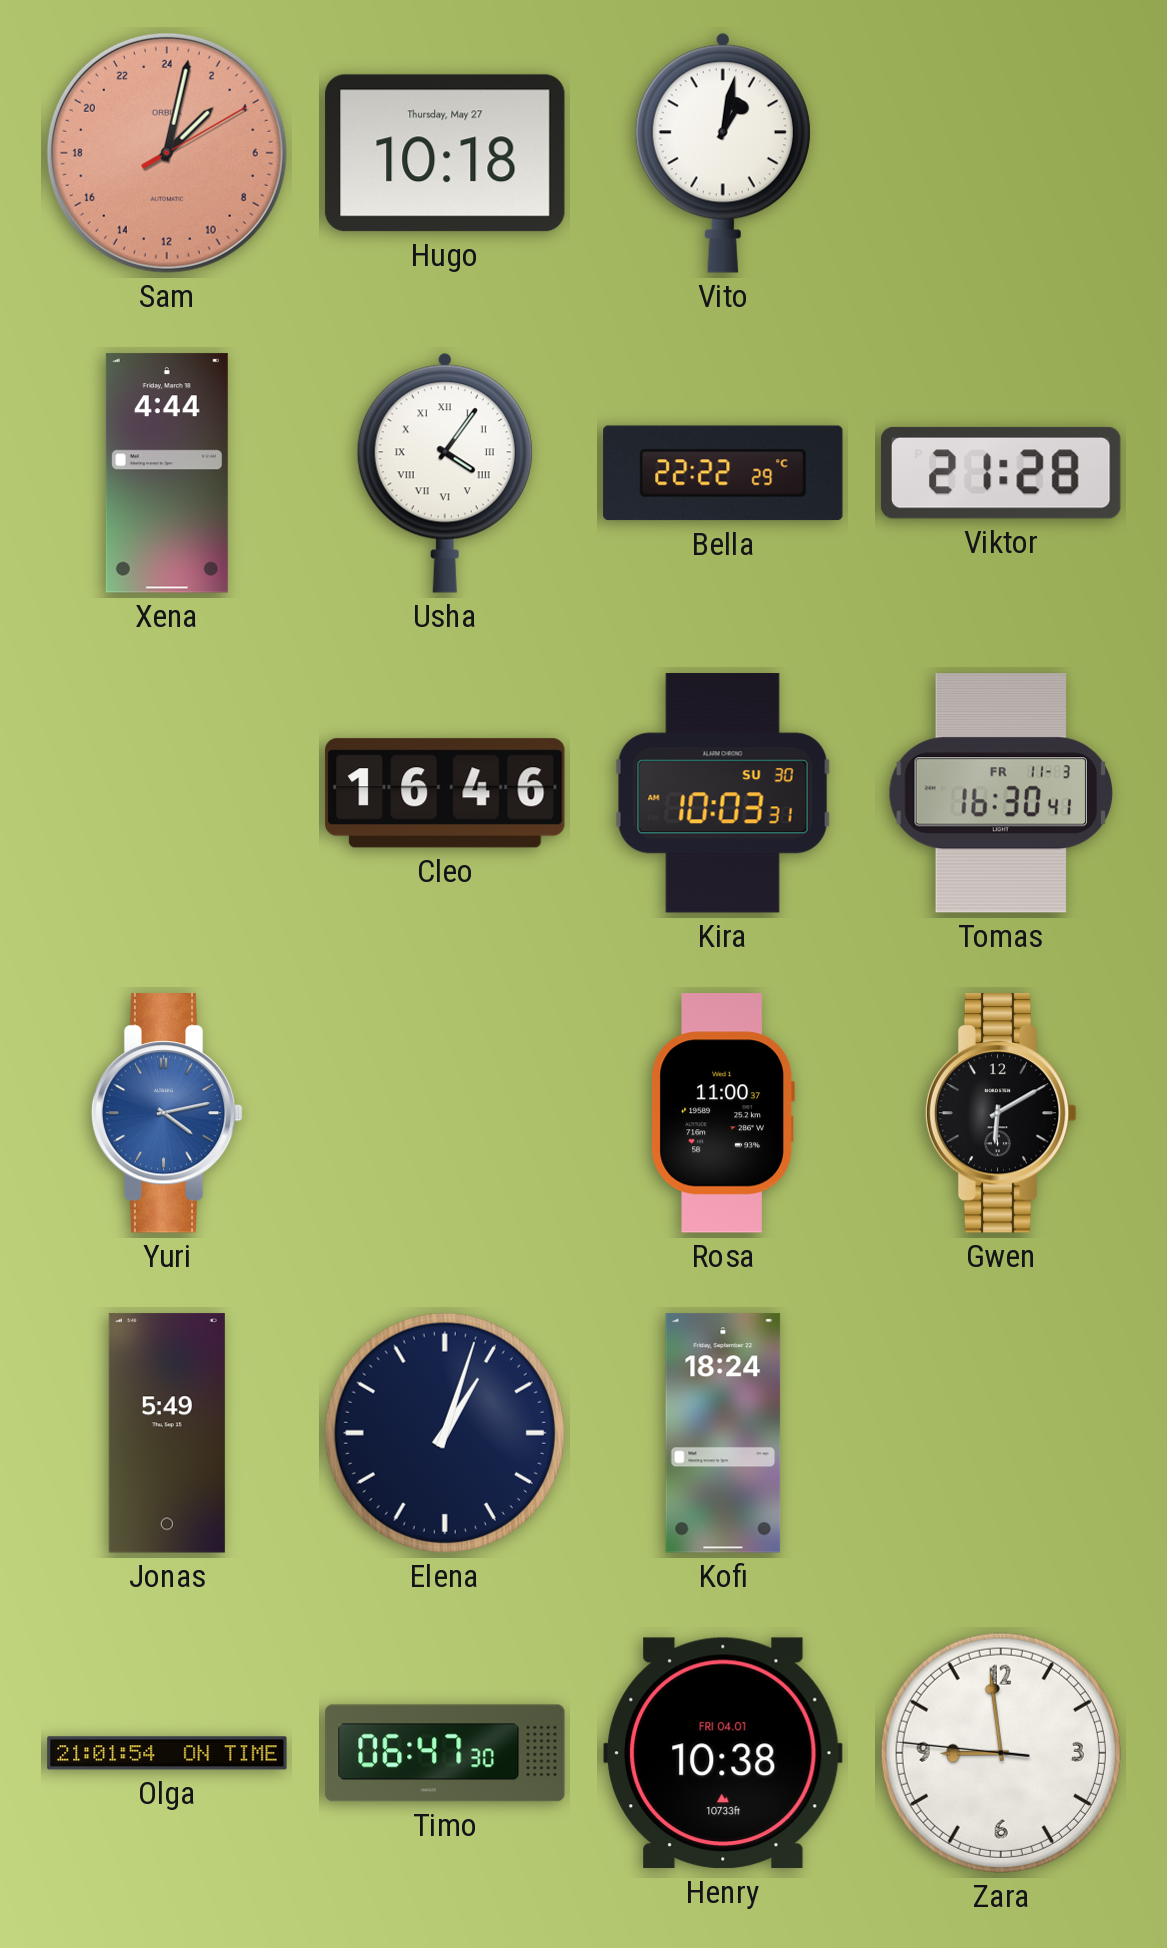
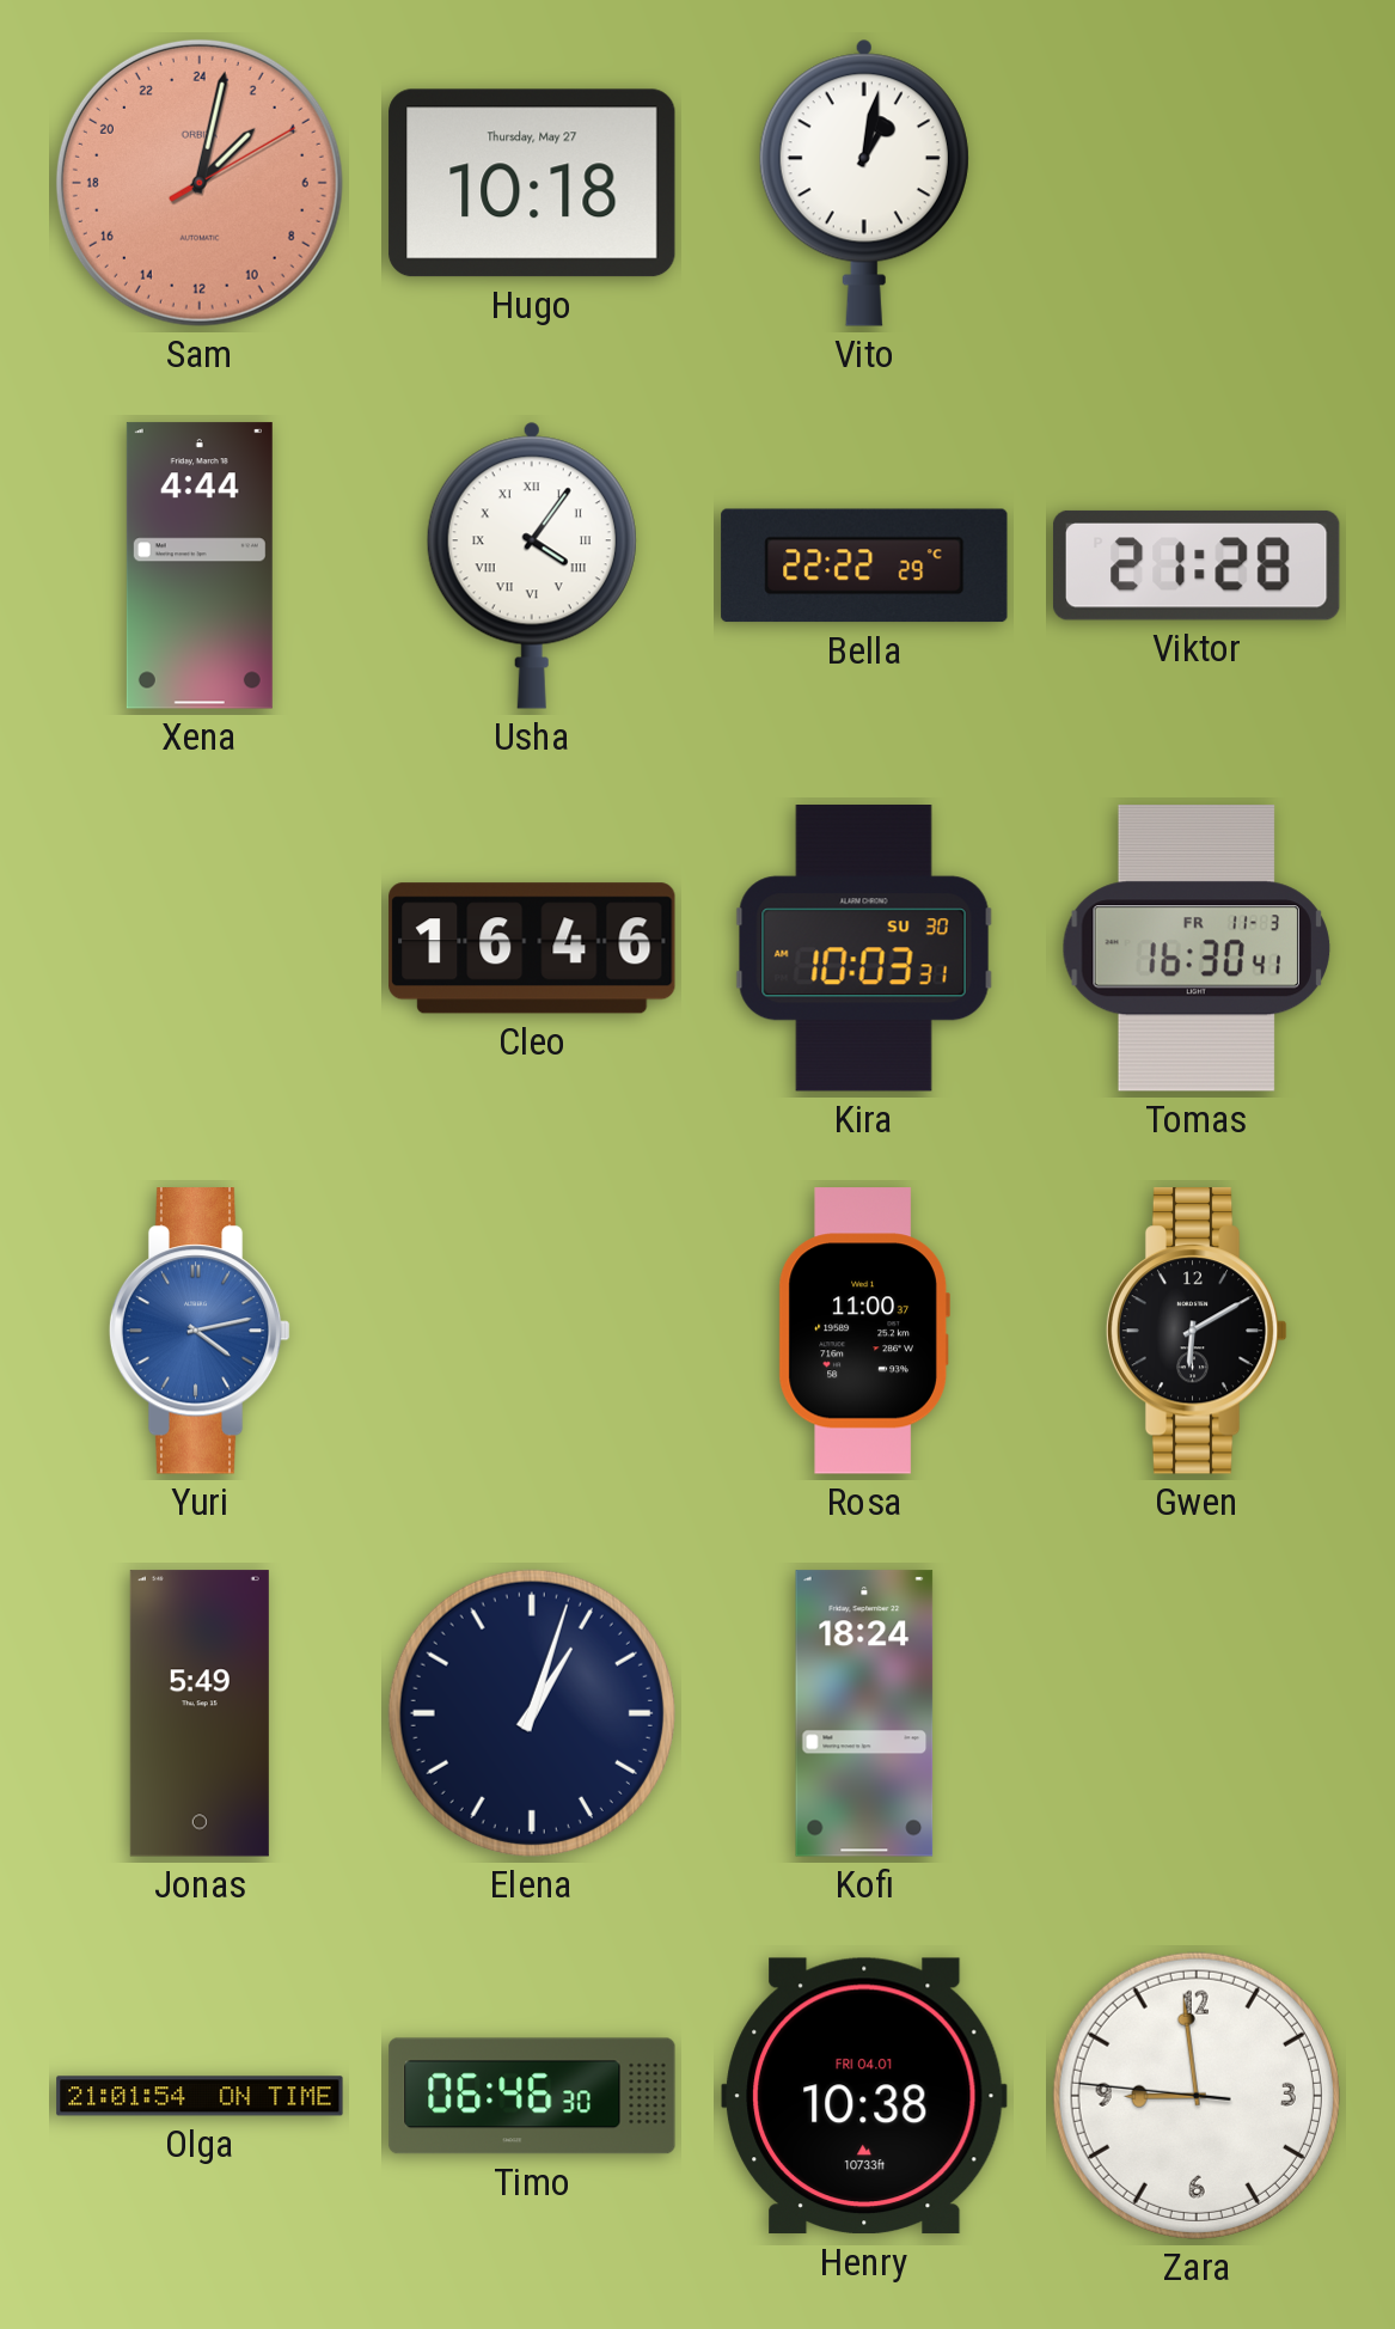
Timo: 06:47 -> 06:46 (532, 2096)
